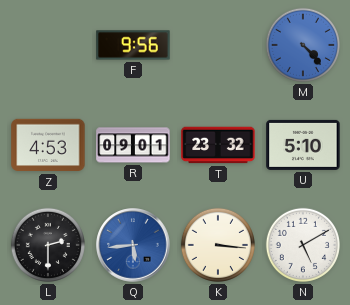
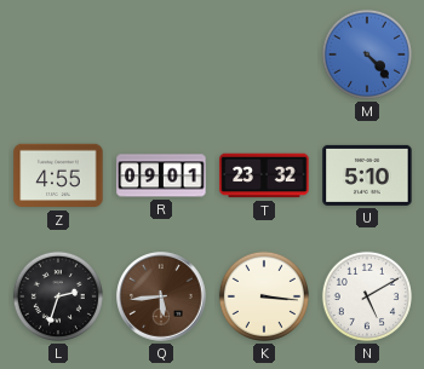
F: 9:56 -> none (133, 45)
Z: 4:53 -> 4:55 (58, 175)
L: 2:30 -> 2:33 (58, 296)
Q dial: blue -> brown (161, 296)
